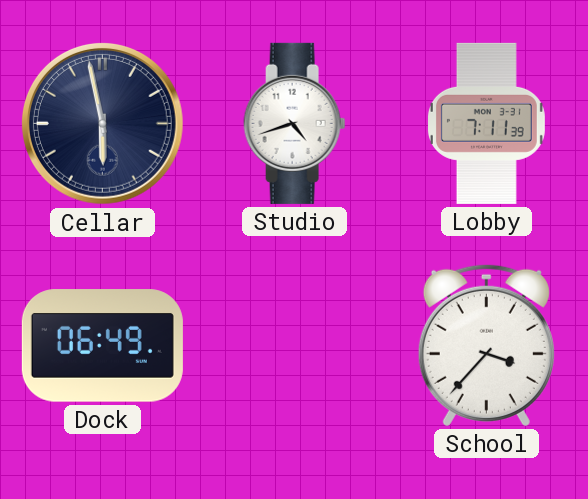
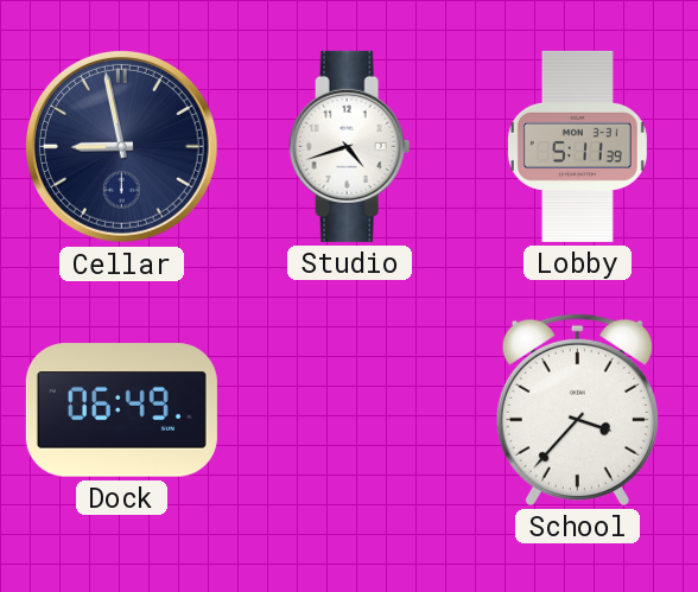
Cellar: 5:58 -> 8:58 (121, 146)
Lobby: 7:11 -> 5:11 (577, 146)
